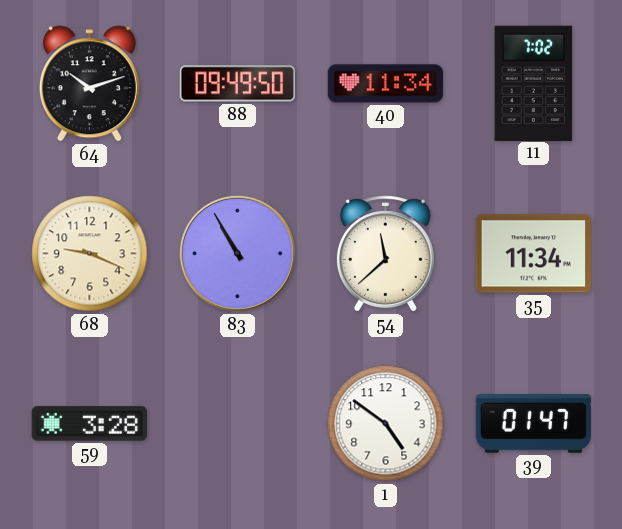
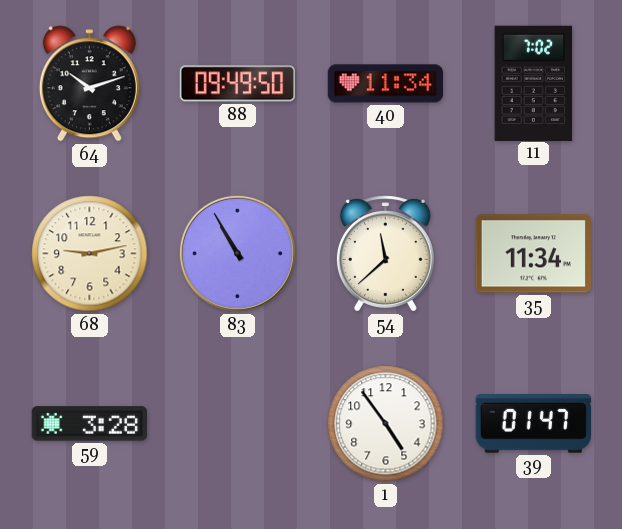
68: 9:19 -> 9:13 (90, 254)
1: 4:51 -> 4:54 (386, 424)
